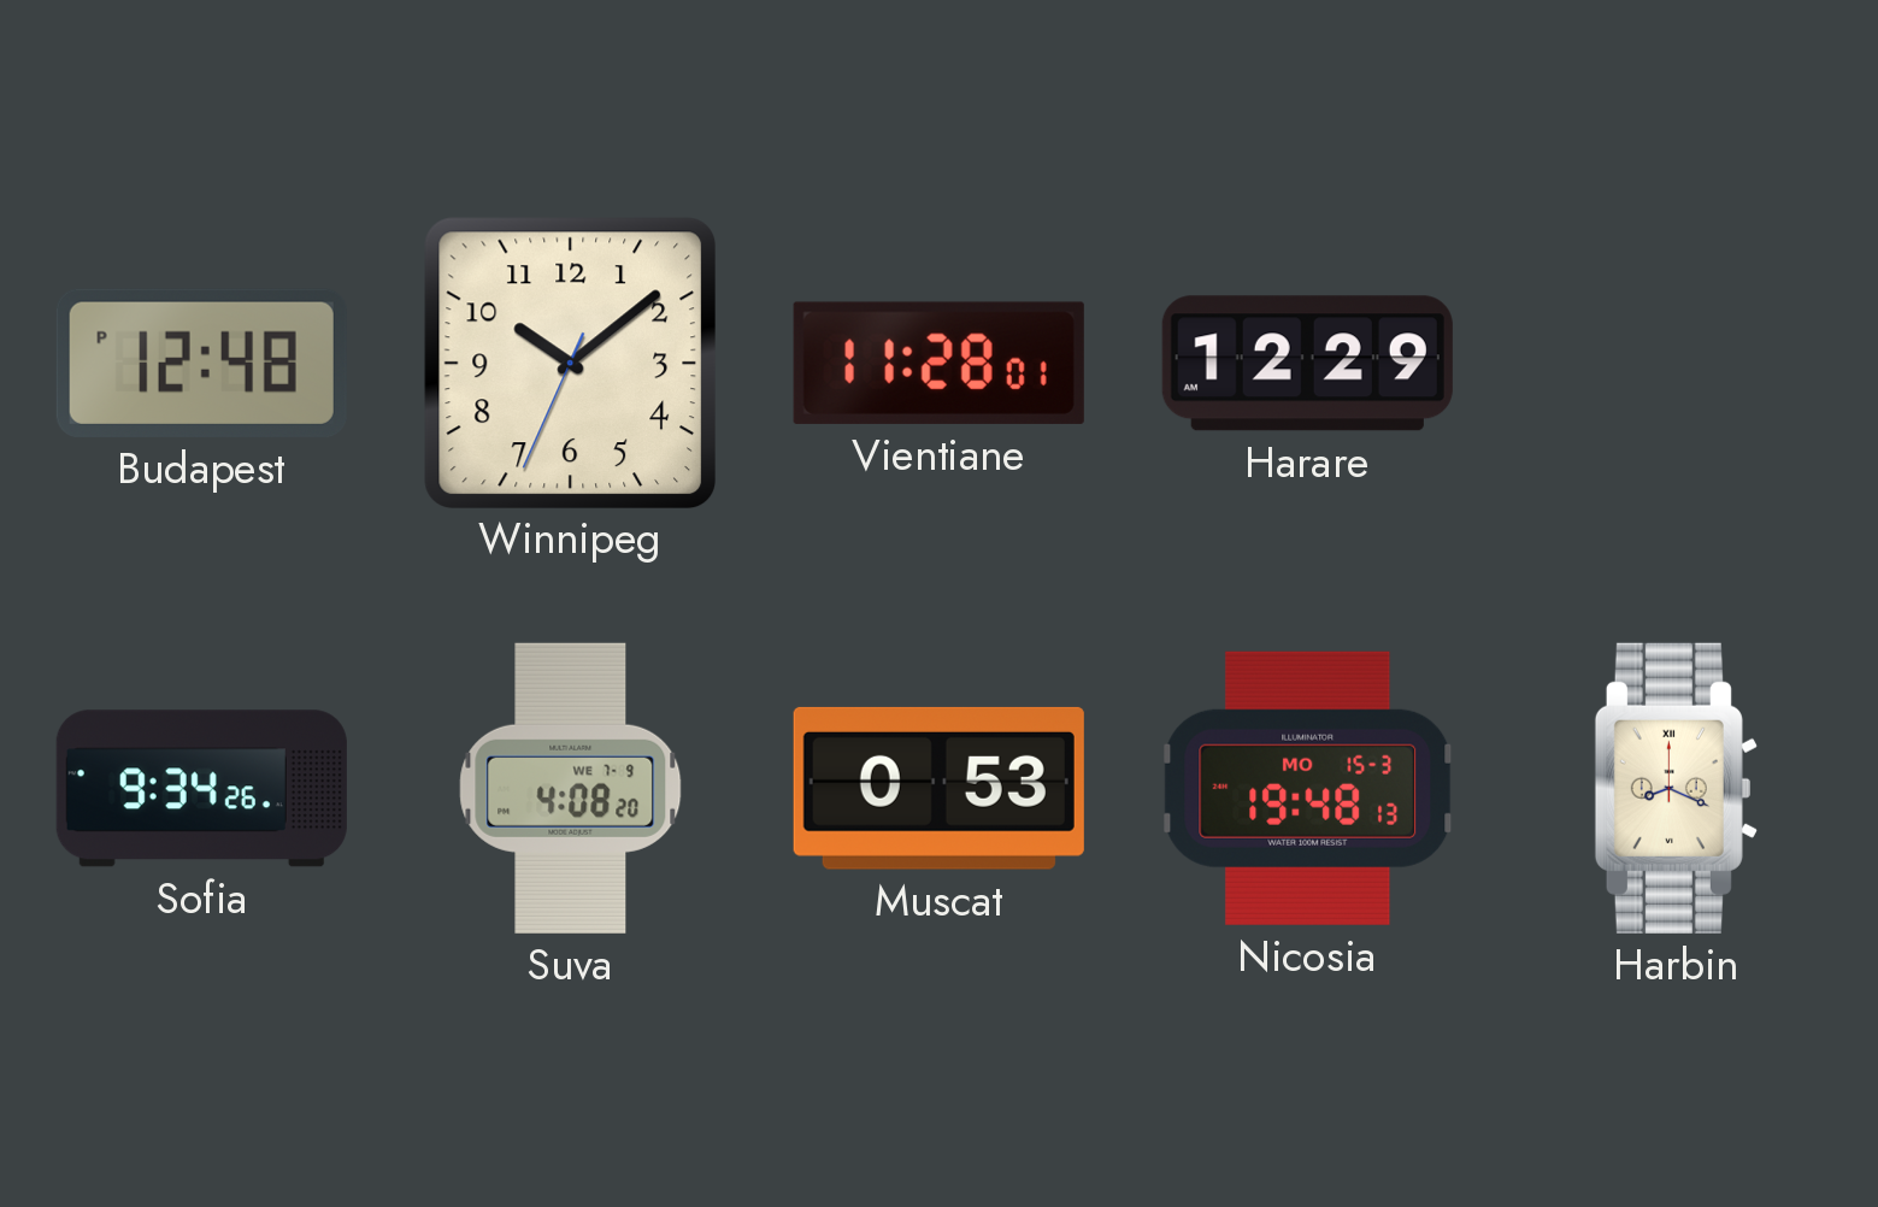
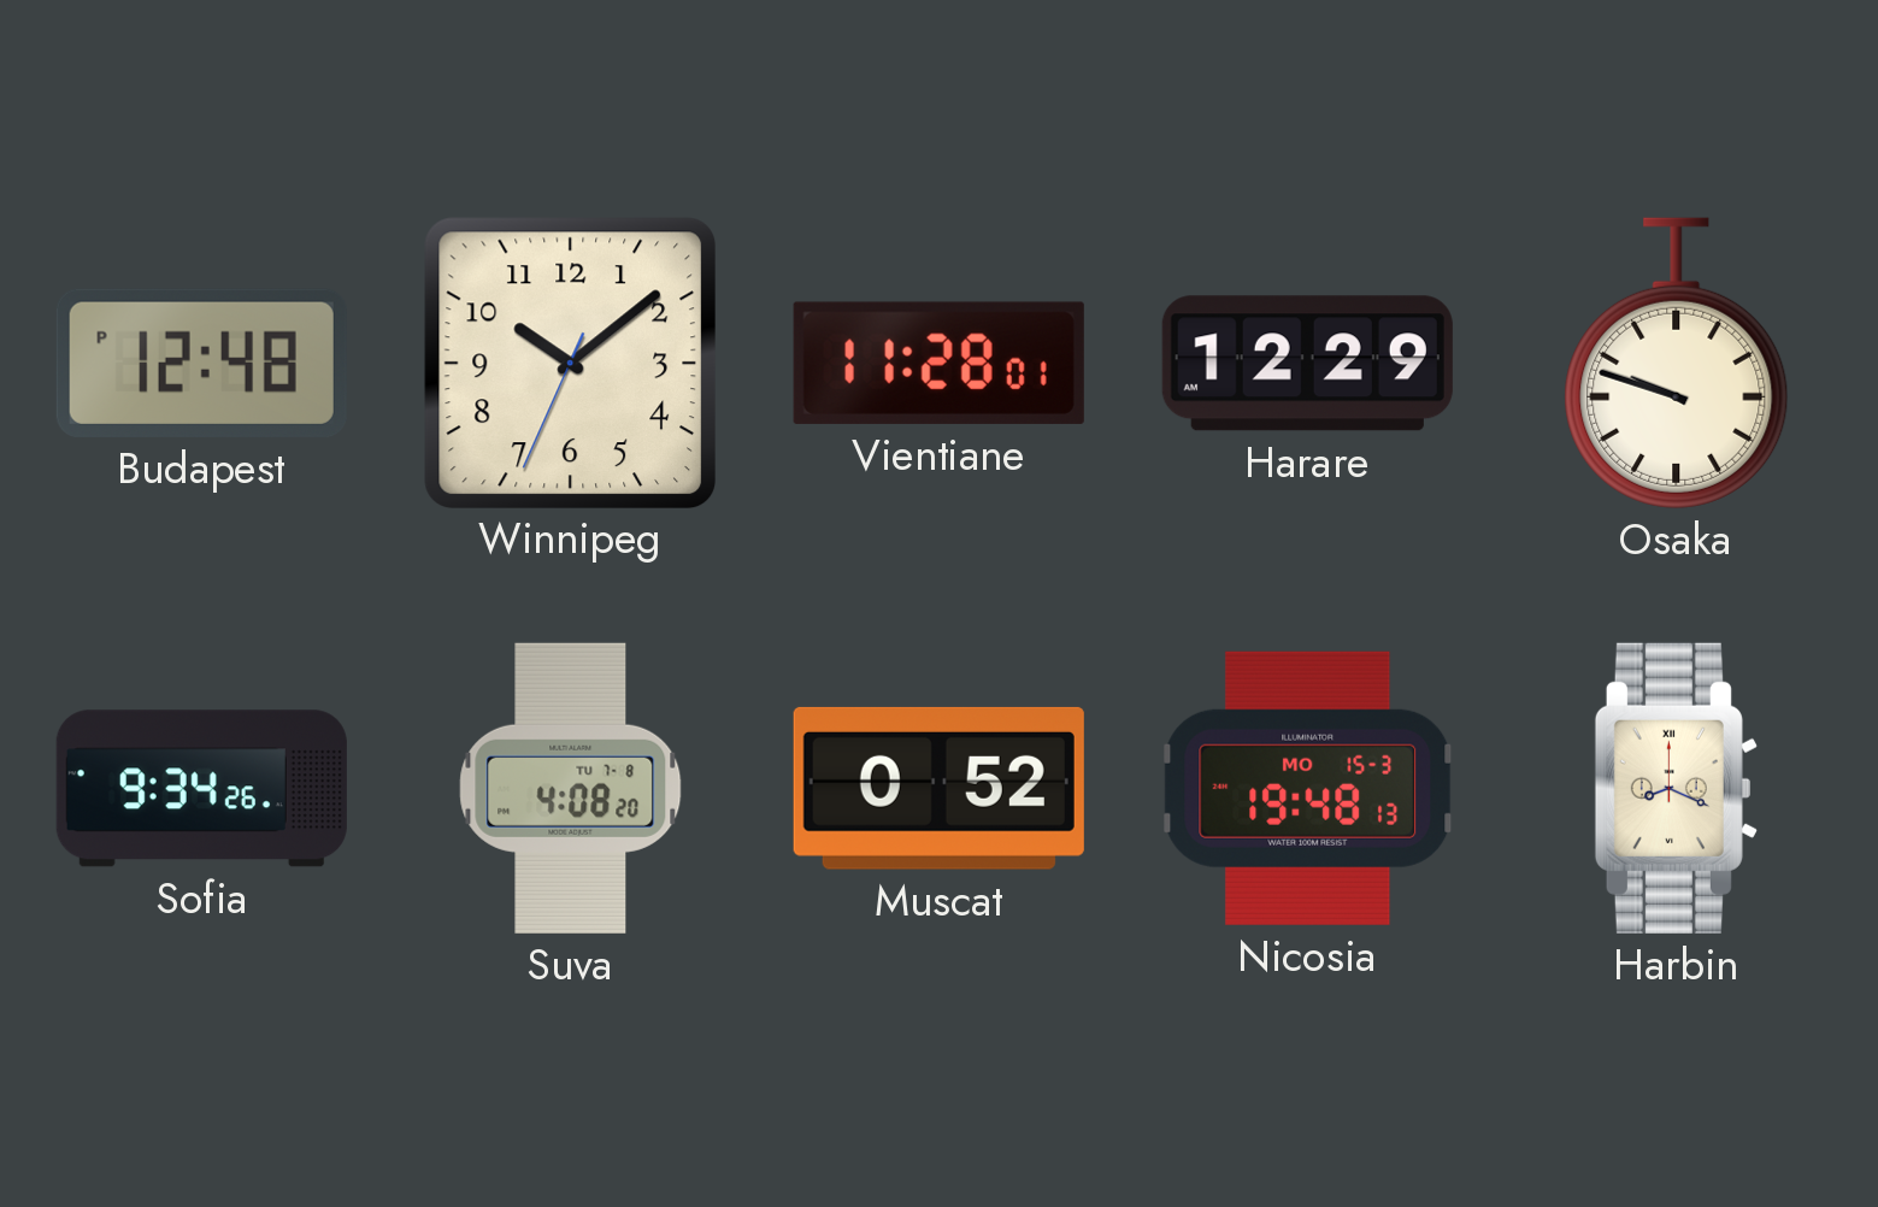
Osaka: none -> 9:48 (1677, 363)
Suva date: WE 7-9 -> TU 7-8 (571, 788)
Muscat: 0:53 -> 0:52 (938, 788)
